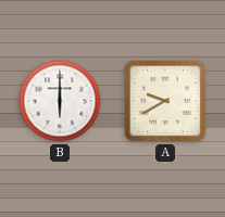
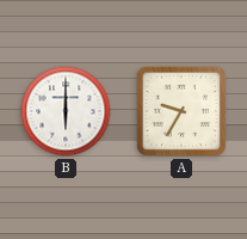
A: 9:40 -> 9:35 (181, 111)
